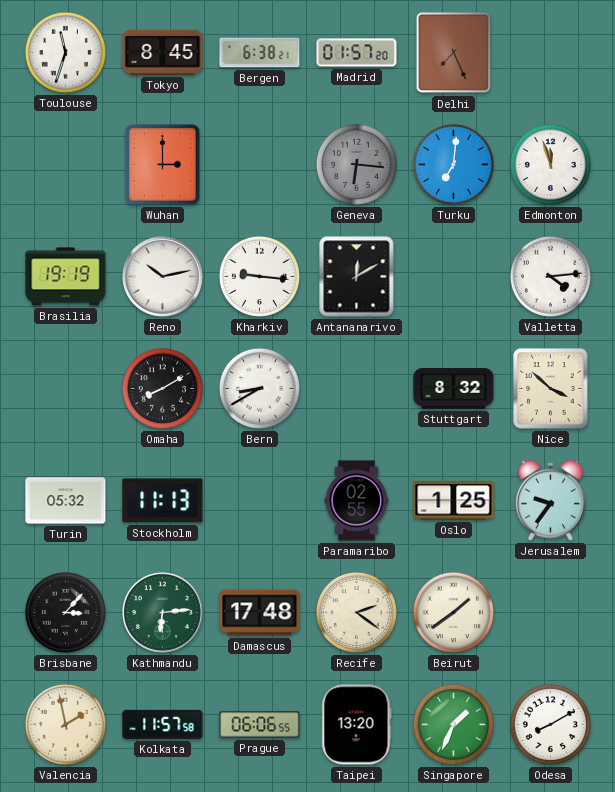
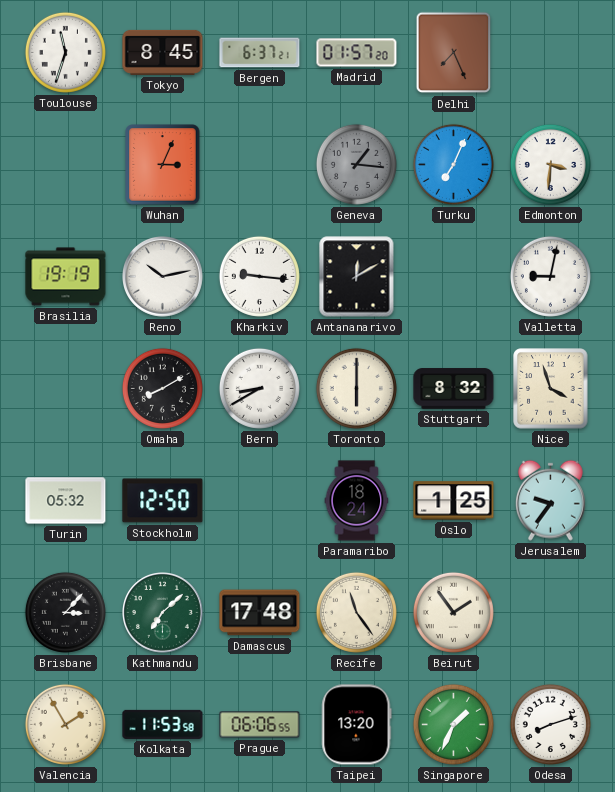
Bergen: 6:38 -> 6:37 (260, 53)
Wuhan: 3:00 -> 3:04 (163, 165)
Geneva: 6:16 -> 1:16 (356, 164)
Turku: 7:01 -> 7:04 (453, 164)
Edmonton: 11:57 -> 3:31 (550, 164)
Valletta: 4:14 -> 9:02 (550, 276)
Toronto: none -> 6:00 (356, 388)
Nice: 3:52 -> 3:57 (551, 389)
Stockholm: 11:13 -> 12:50 (163, 501)
Paramaribo: 02:55 -> 18:24 (357, 501)
Kathmandu: 6:14 -> 7:08 (163, 613)
Recife: 2:21 -> 11:24 (356, 612)
Beirut: 1:39 -> 1:54 (453, 612)
Valencia: 1:58 -> 1:55 (65, 724)
Kolkata: 11:57 -> 11:53 (163, 724)
Odesa: 8:10 -> 8:12 (550, 724)
